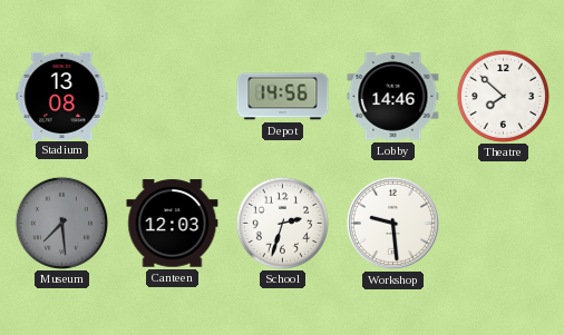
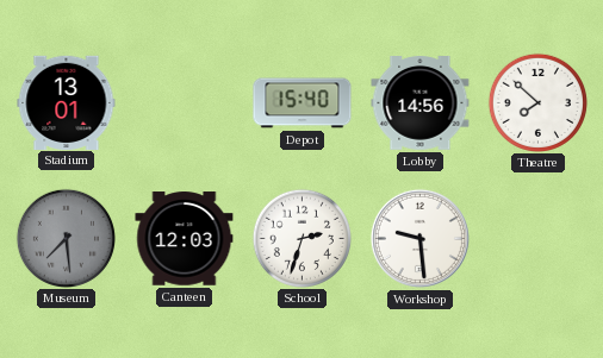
Stadium: 13:08 -> 13:01 (67, 102)
Depot: 14:56 -> 15:40 (303, 103)
Lobby: 14:46 -> 14:56 (421, 103)
